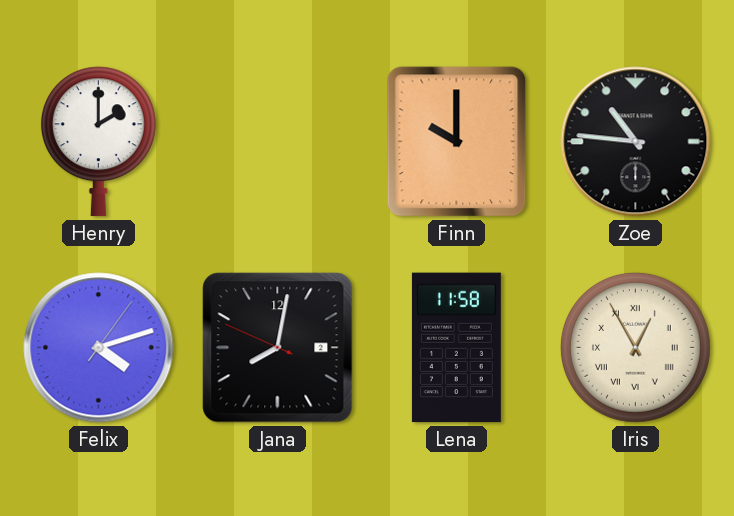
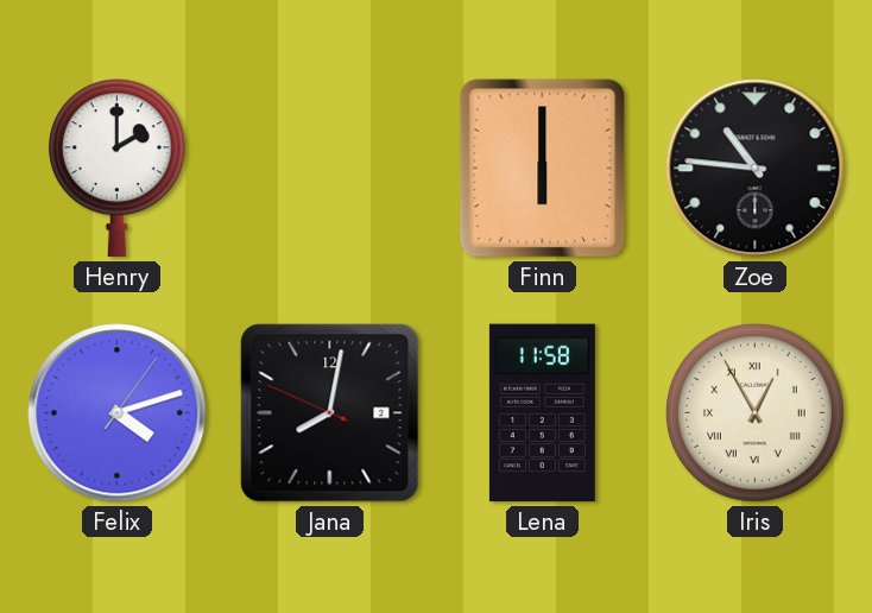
Finn: 10:00 -> 6:00 (543, 169)
